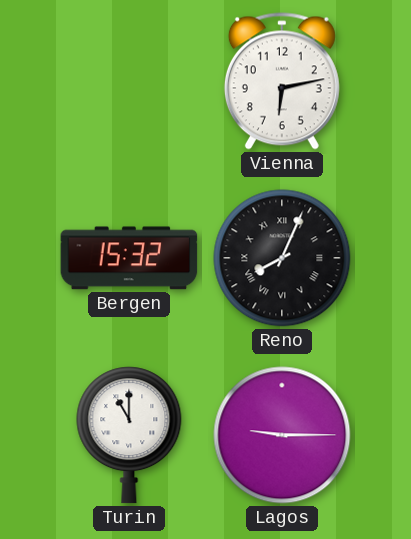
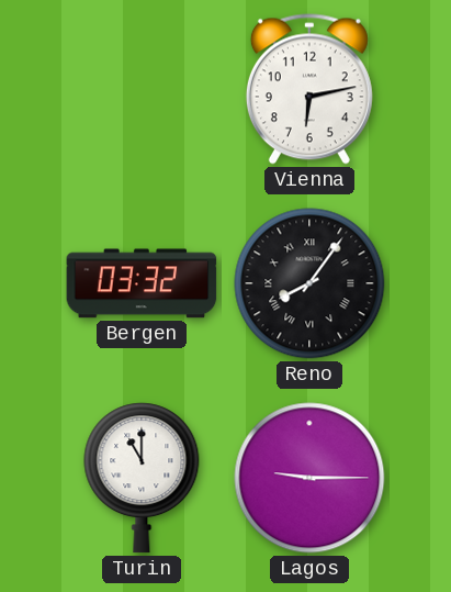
Bergen: 15:32 -> 03:32 (142, 283)
Reno: 8:04 -> 8:06 (309, 283)
